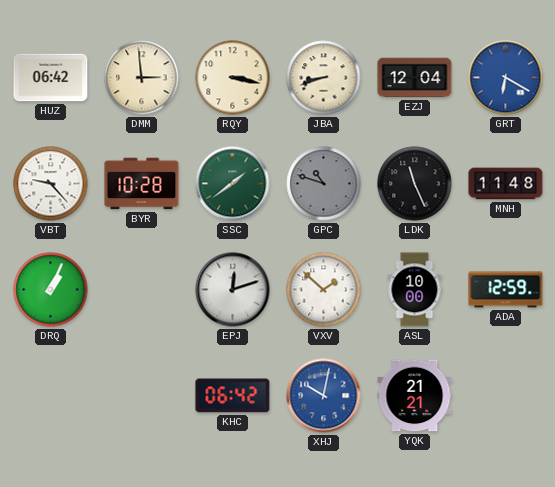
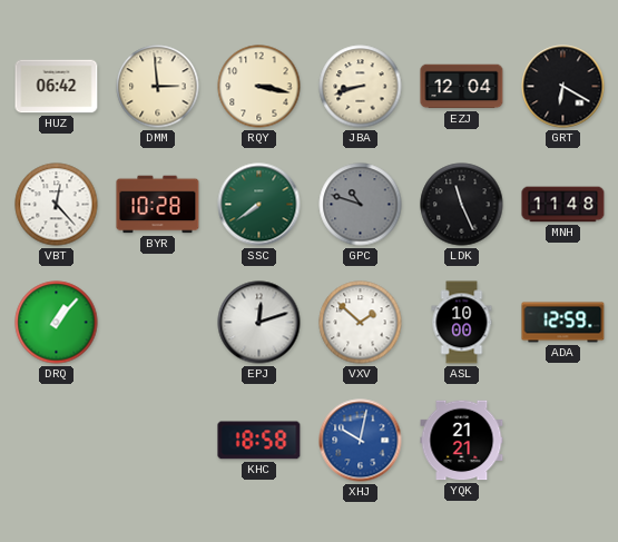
GRT dial: blue -> black (563, 87)
VBT: 9:23 -> 12:23 (57, 205)
SSC: 1:39 -> 7:39 (259, 205)
DRQ: 1:04 -> 1:07 (57, 323)
KHC: 06:42 -> 18:58 (259, 441)
